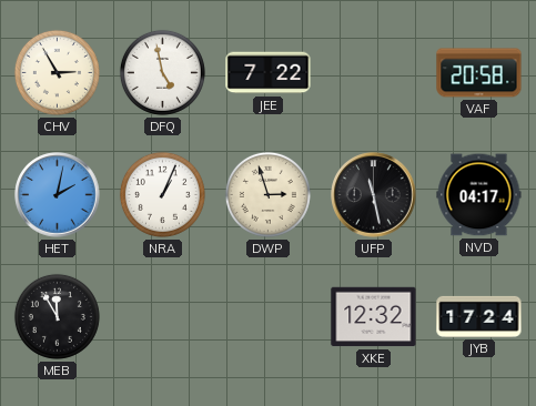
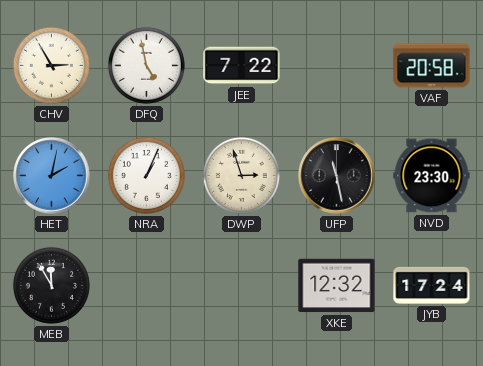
NVD: 04:17 -> 23:30 (432, 176)
